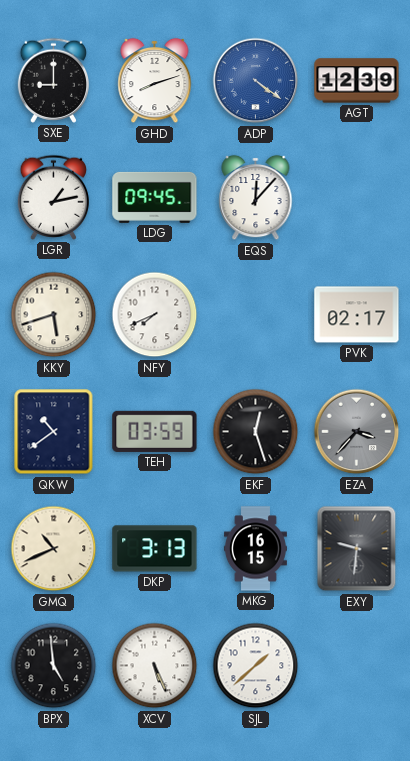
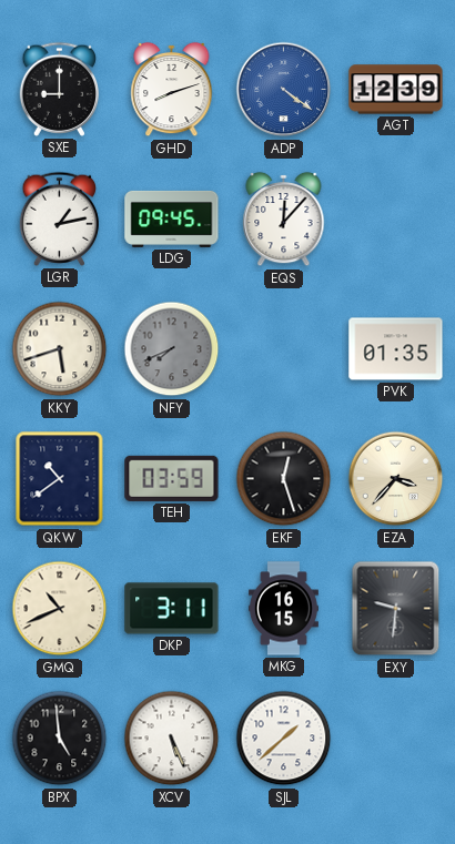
NFY dial: white -> grey (172, 349)
PVK: 02:17 -> 01:35 (396, 349)
EZA dial: grey -> cream (396, 479)
DKP: 3:13 -> 3:11 (172, 609)
